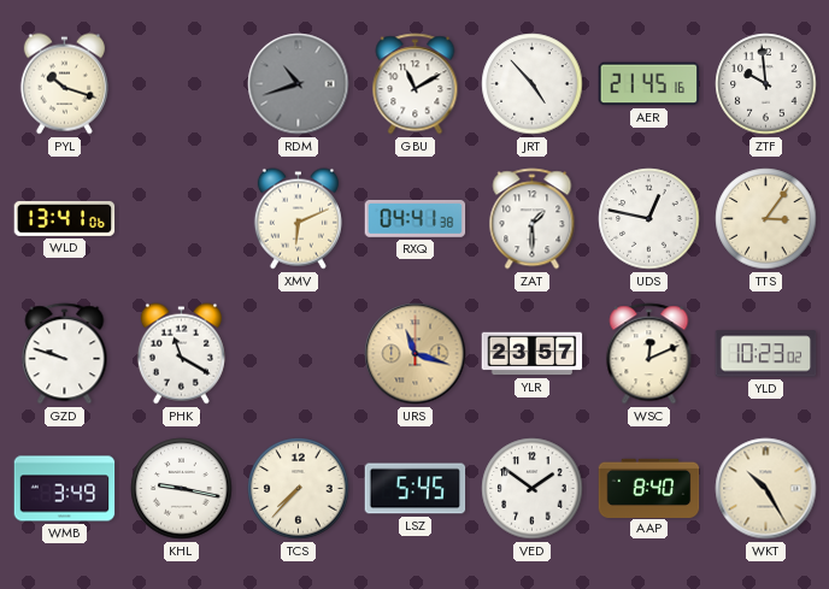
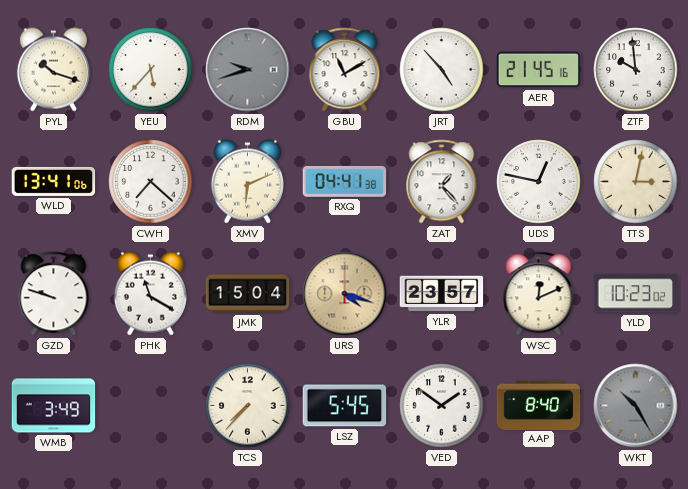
YEU: none -> 5:37 (151, 70)
RDM: 10:42 -> 9:42 (248, 70)
CWH: none -> 7:22 (151, 182)
ZAT: 1:30 -> 1:23 (442, 182)
TTS: 3:06 -> 3:02 (636, 182)
JMK: none -> 15:04 (248, 294)
URS: 11:18 -> 4:18 (345, 294)
KHL: 9:17 -> none (182, 489)
WKT dial: cream -> grey (636, 406)
